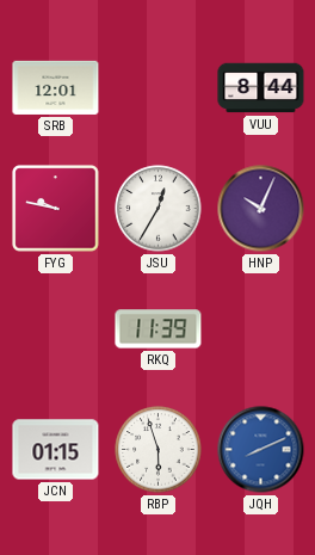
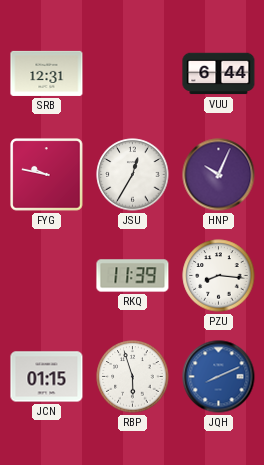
SRB: 12:01 -> 12:31 (47, 73)
VUU: 8:44 -> 6:44 (219, 74)
PZU: none -> 8:16 (219, 276)
